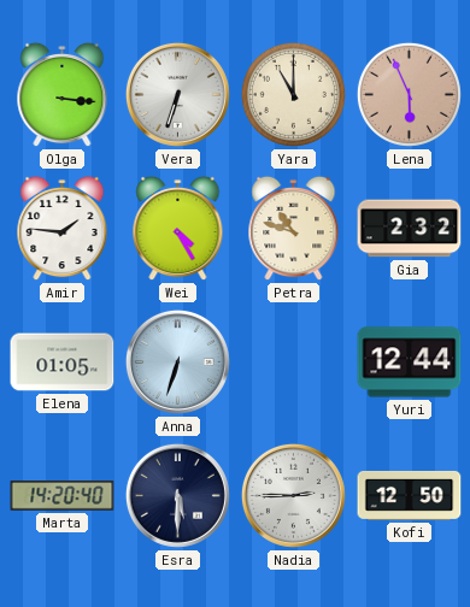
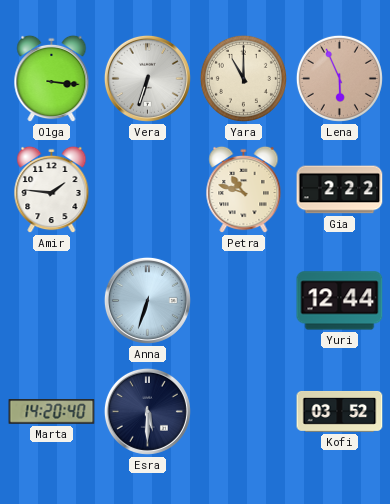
Wei: 4:25 -> none (178, 229)
Gia: 2:32 -> 2:22 (340, 190)
Elena: 01:05 -> none (63, 363)
Nadia: 2:45 -> none (293, 495)
Kofi: 12:50 -> 03:52 (340, 411)
